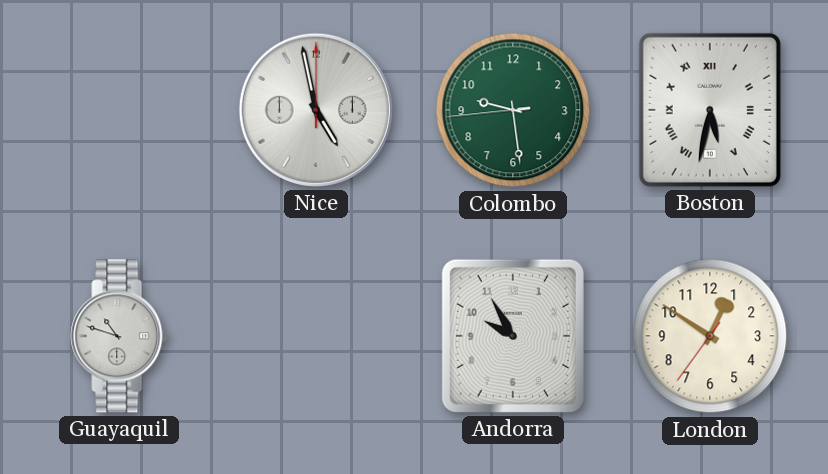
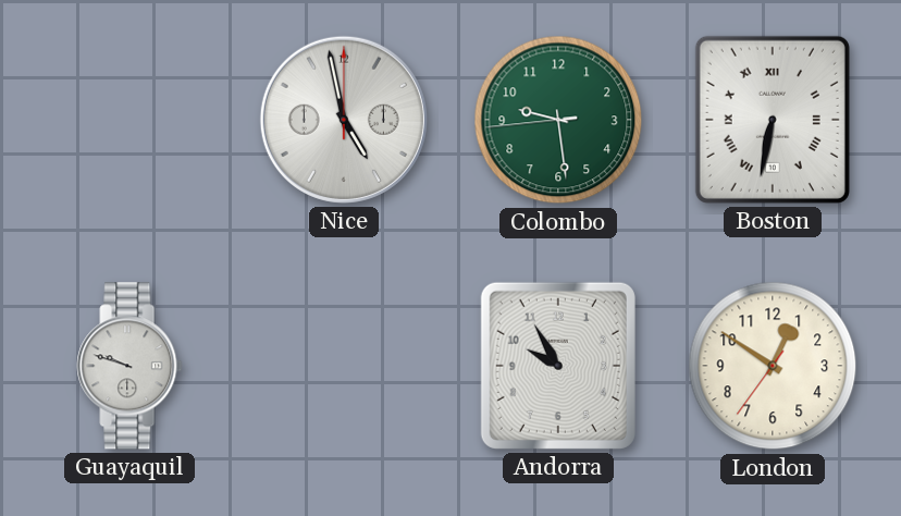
Boston: 5:32 -> 6:32 (773, 120)
Guayaquil: 10:48 -> 9:48 (129, 366)
